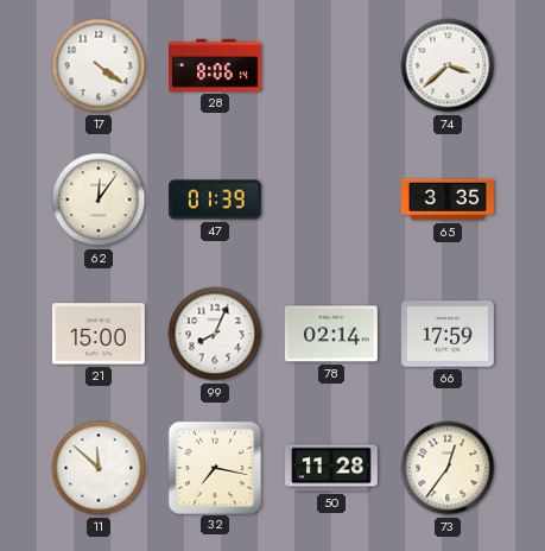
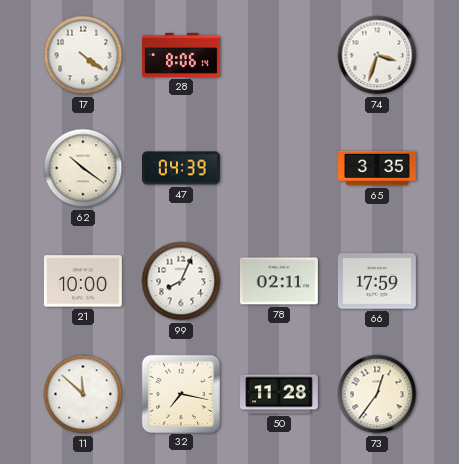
74: 3:38 -> 3:33 (377, 55)
62: 12:06 -> 10:21 (83, 168)
47: 01:39 -> 04:39 (182, 168)
21: 15:00 -> 10:00 (83, 281)
78: 02:14 -> 02:11 (279, 281)
